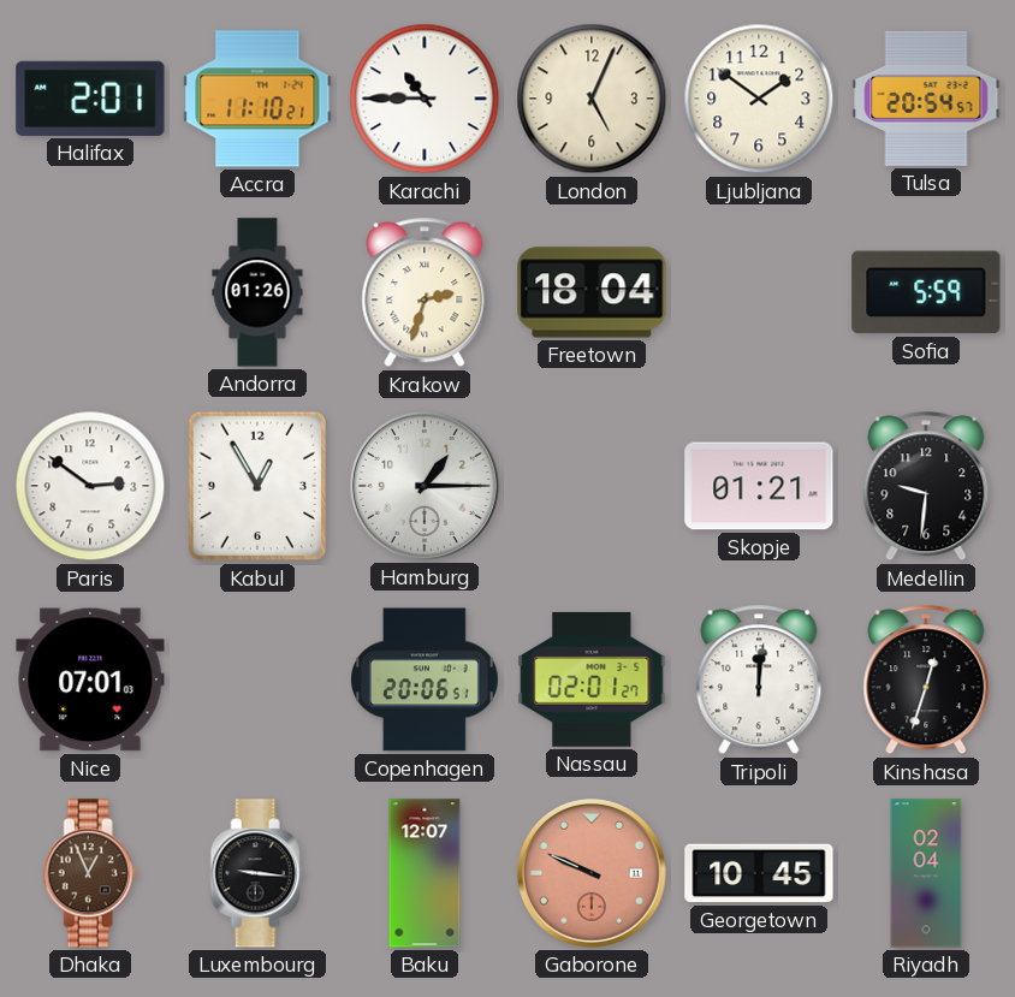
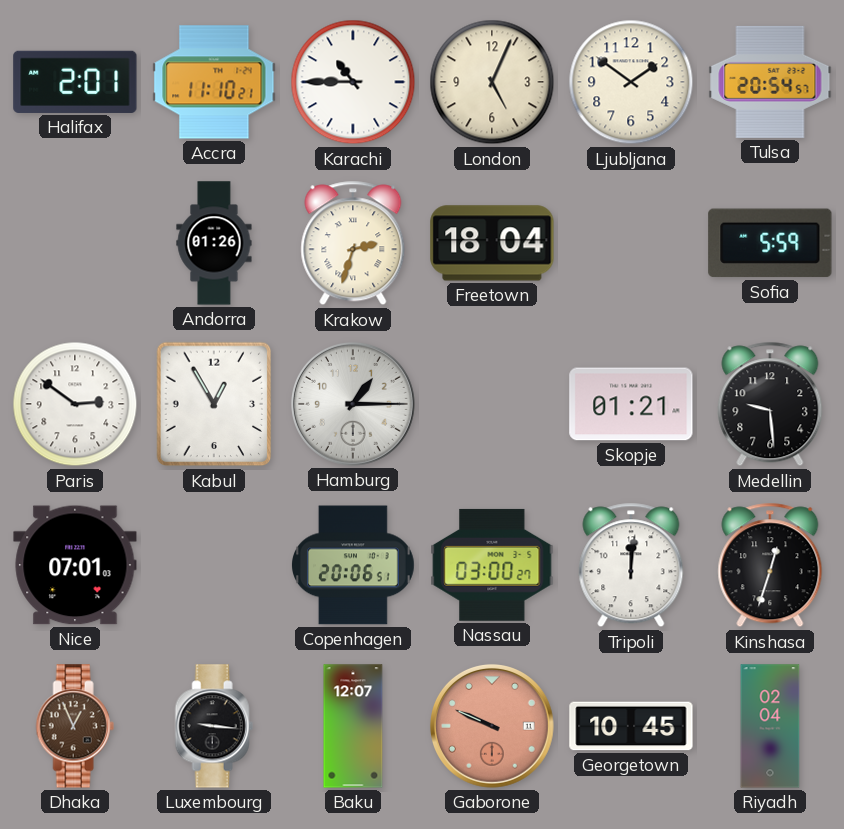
Medellin: 9:31 -> 9:29 (770, 404)
Nassau: 02:01 -> 03:00 (492, 565)
